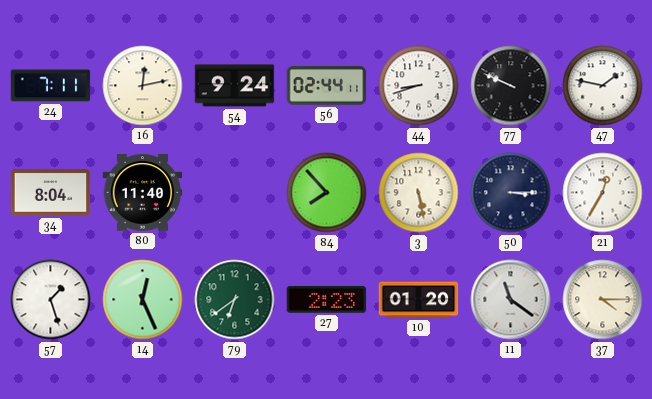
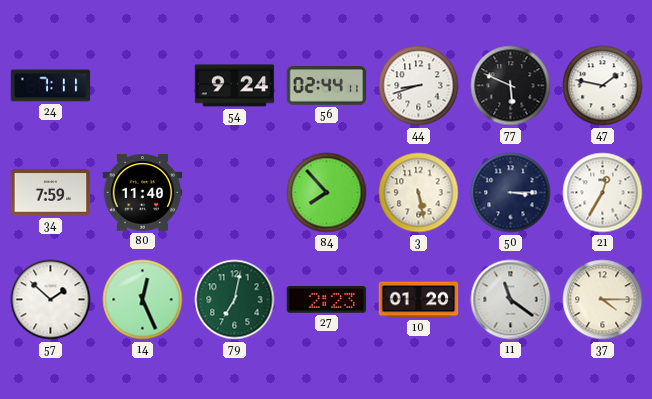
16: 12:13 -> none (143, 86)
77: 9:49 -> 5:49 (511, 86)
34: 8:04 -> 7:59 (51, 193)
57: 1:27 -> 1:52 (51, 300)
79: 6:39 -> 7:02 (235, 300)
